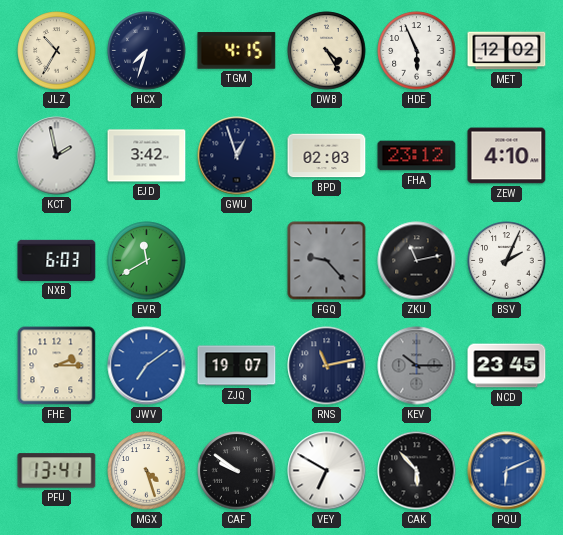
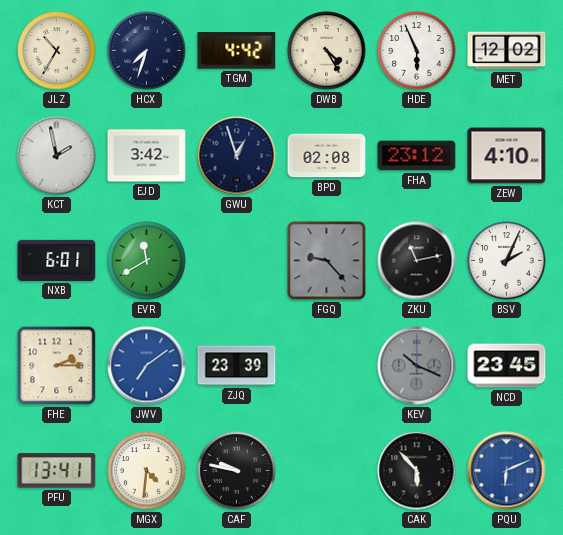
TGM: 4:15 -> 4:42 (237, 51)
BPD: 02:03 -> 02:08 (327, 156)
NXB: 6:03 -> 6:01 (57, 260)
ZJQ: 19:07 -> 23:39 (237, 366)
RNS: 11:13 -> none (327, 366)
KEV: 10:15 -> 10:19 (417, 366)
MGX: 4:27 -> 4:31 (147, 471)
CAF: 9:51 -> 9:47 (237, 471)
VEY: 6:50 -> none (327, 471)
